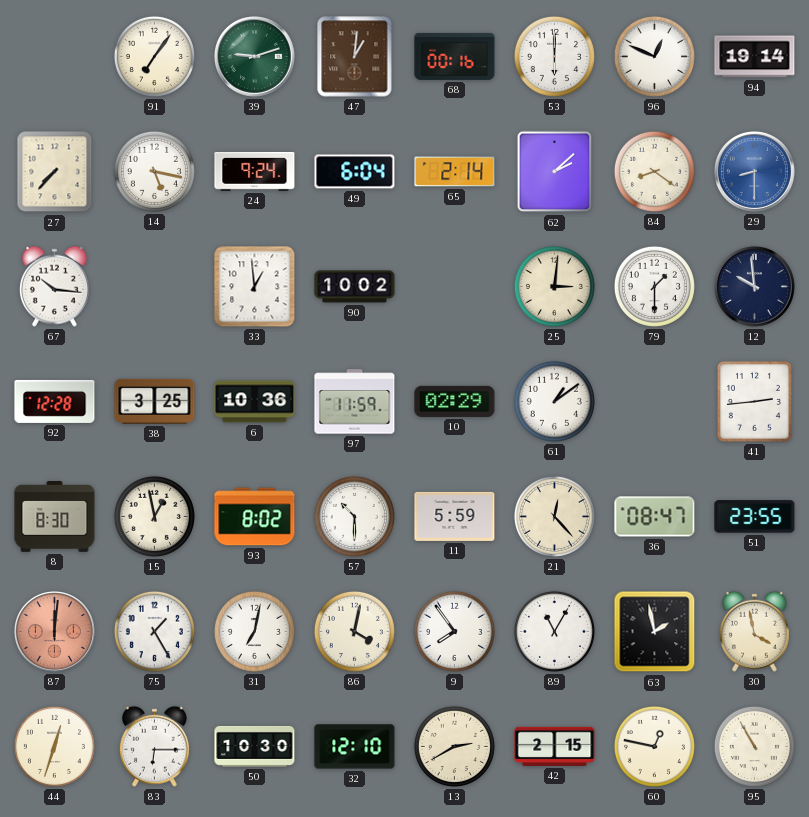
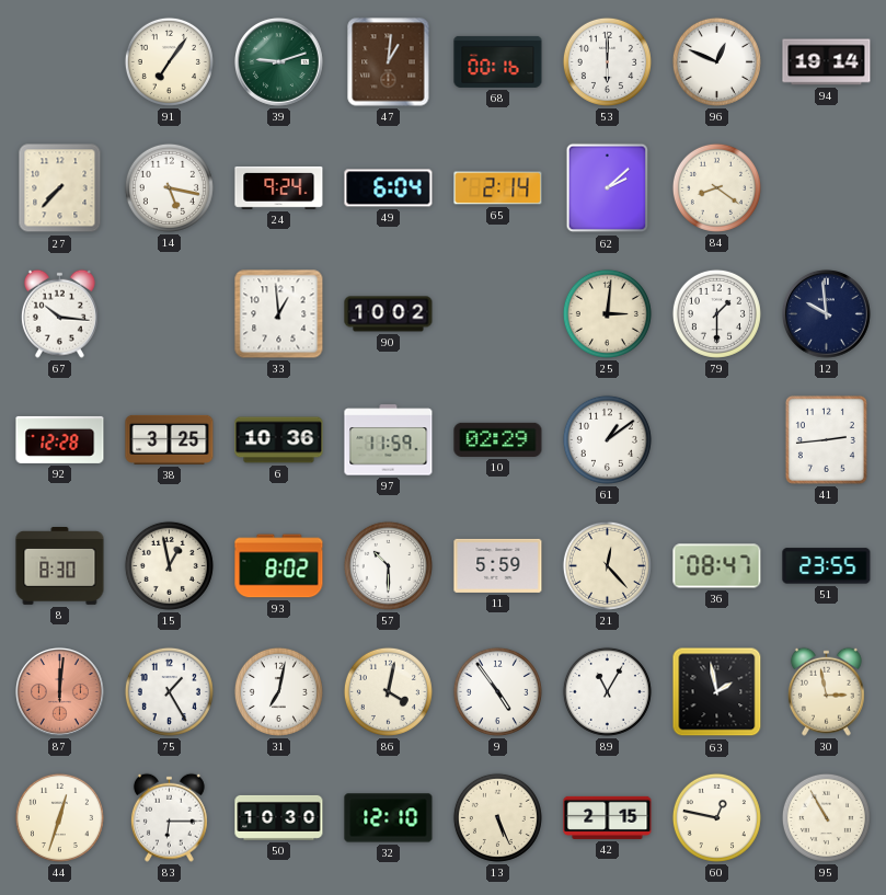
29: 8:30 -> none (755, 172)
9: 7:54 -> 4:54 (497, 691)
30: 3:58 -> 2:58 (826, 691)
13: 2:40 -> 5:26 (497, 817)
